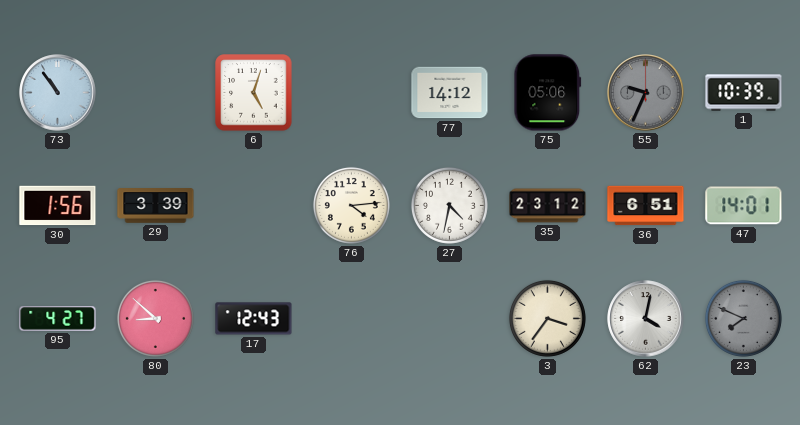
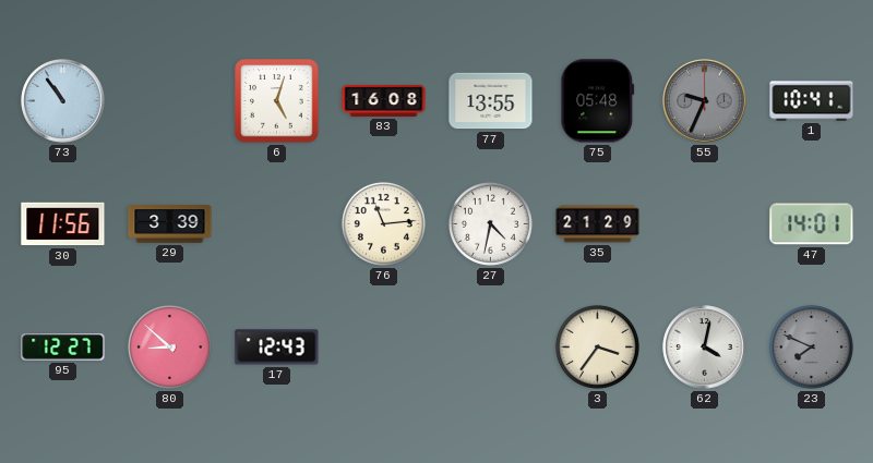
83: none -> 16:08 (384, 100)
77: 14:12 -> 13:55 (491, 101)
75: 05:06 -> 05:48 (598, 101)
1: 10:39 -> 10:41 (812, 101)
30: 1:56 -> 11:56 (63, 224)
76: 4:14 -> 11:14 (383, 223)
35: 23:12 -> 21:29 (598, 224)
36: 6:51 -> none (646, 206)
95: 4:27 -> 12:27 (63, 348)
